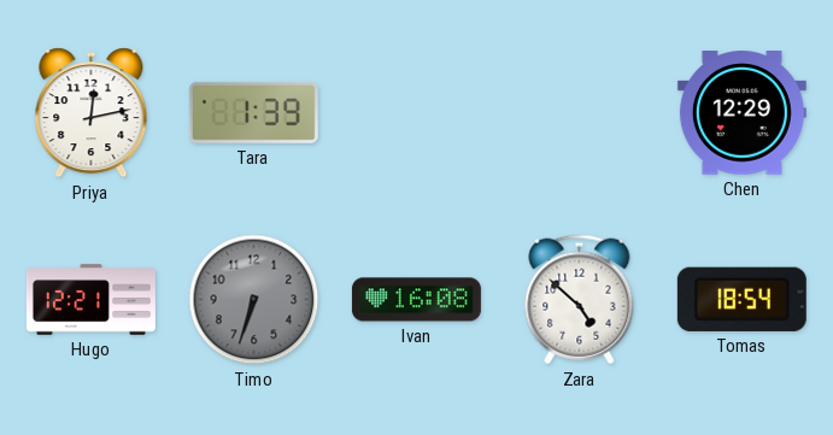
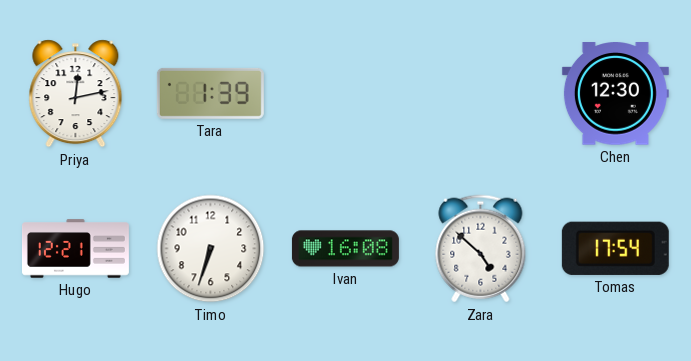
Chen: 12:29 -> 12:30 (615, 94)
Timo dial: grey -> white (211, 249)
Tomas: 18:54 -> 17:54 (615, 248)
